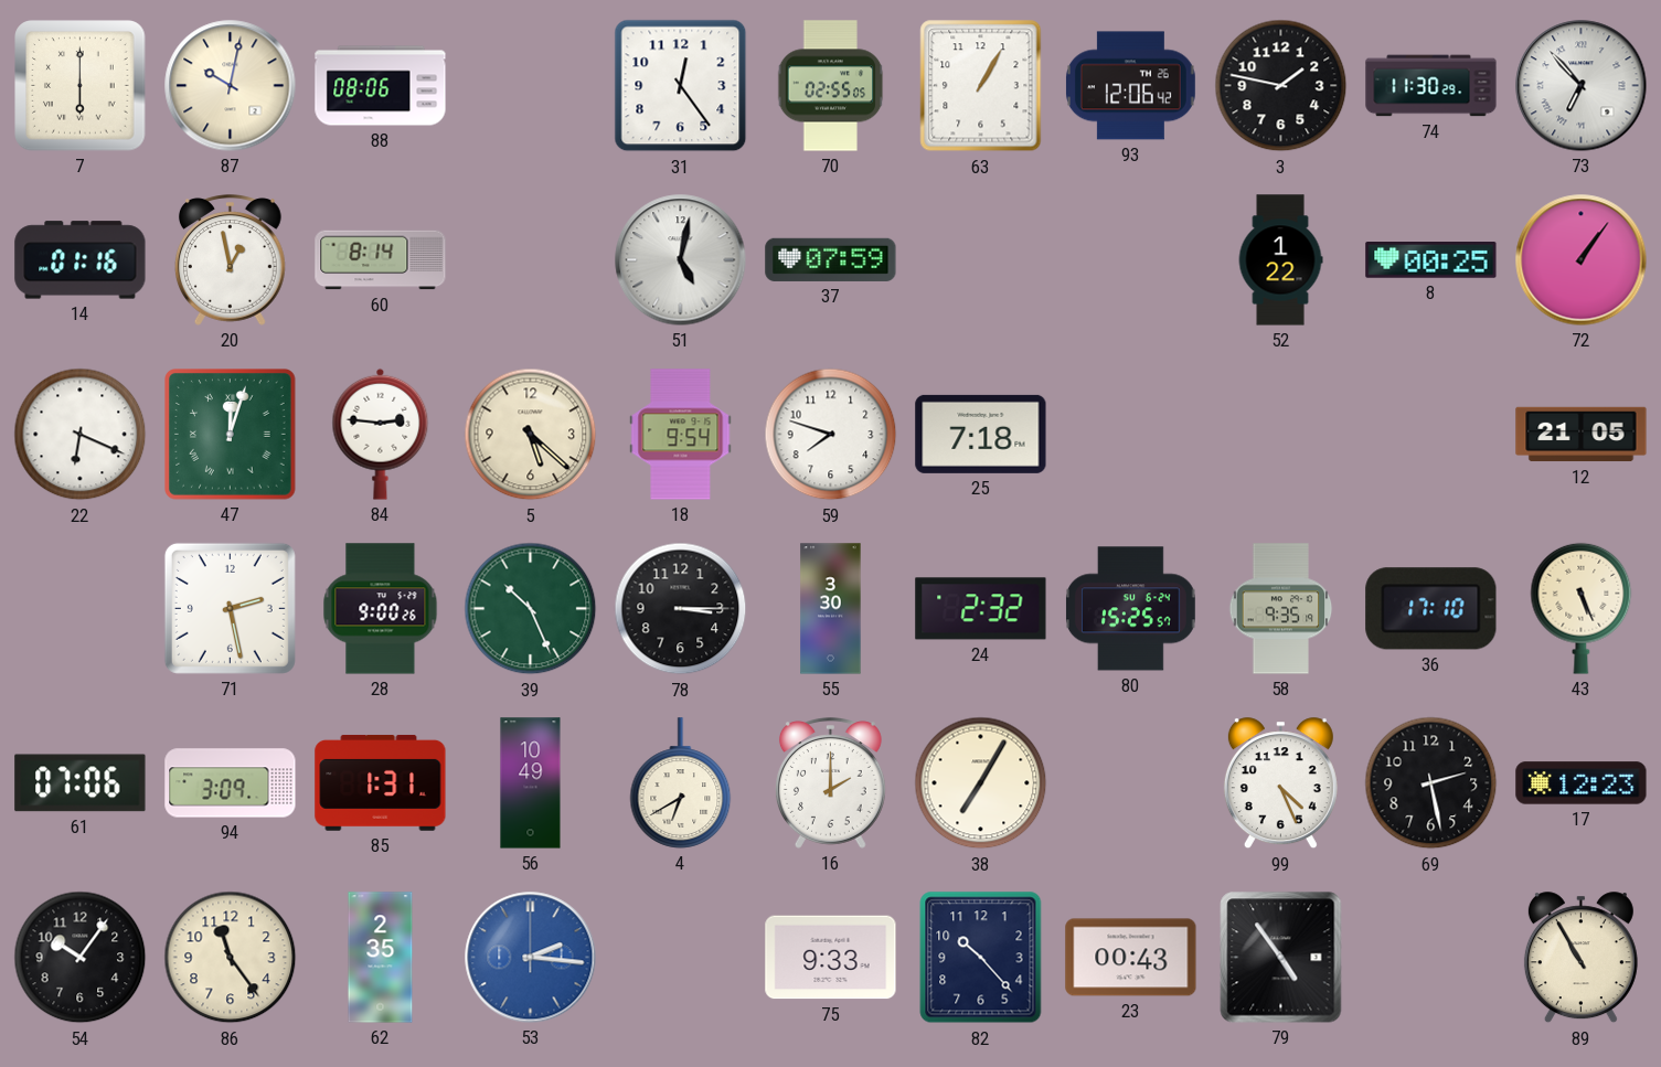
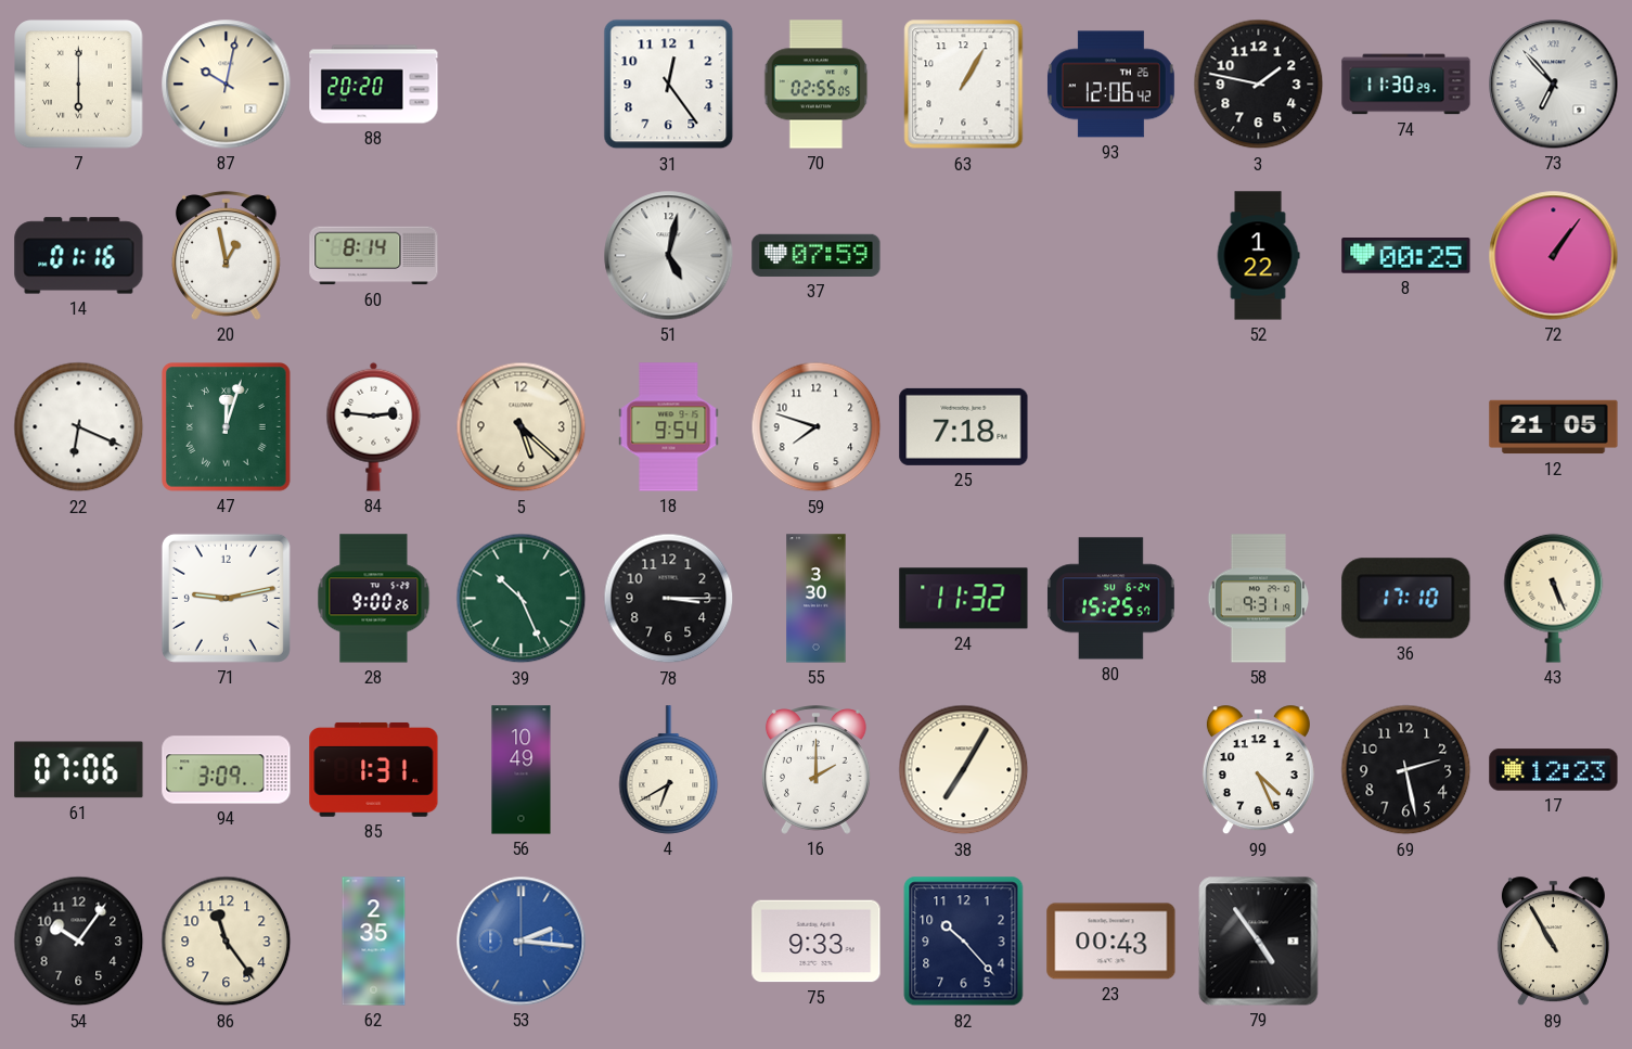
88: 08:06 -> 20:20 (374, 85)
71: 2:28 -> 9:13 (226, 598)
24: 2:32 -> 11:32 (964, 599)
58: 9:35 -> 9:31 (1259, 599)
